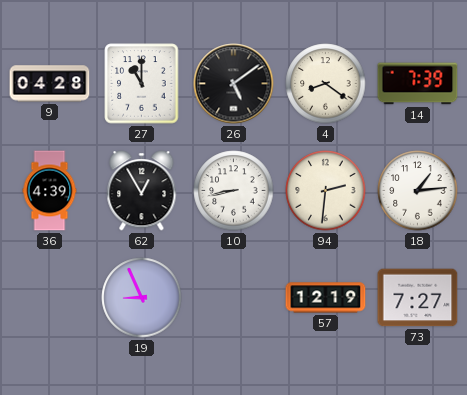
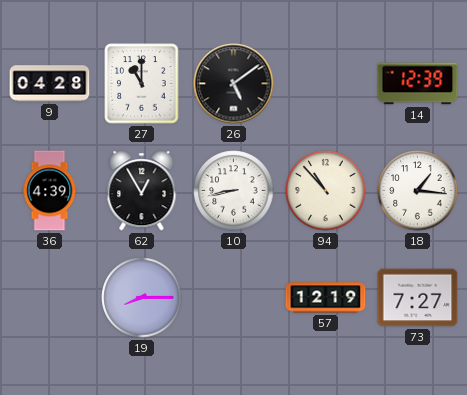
4: 8:21 -> none (326, 84)
14: 7:39 -> 12:39 (418, 84)
94: 2:31 -> 10:53 (326, 191)
18: 1:14 -> 1:16 (418, 191)
19: 8:56 -> 8:15 (142, 298)
